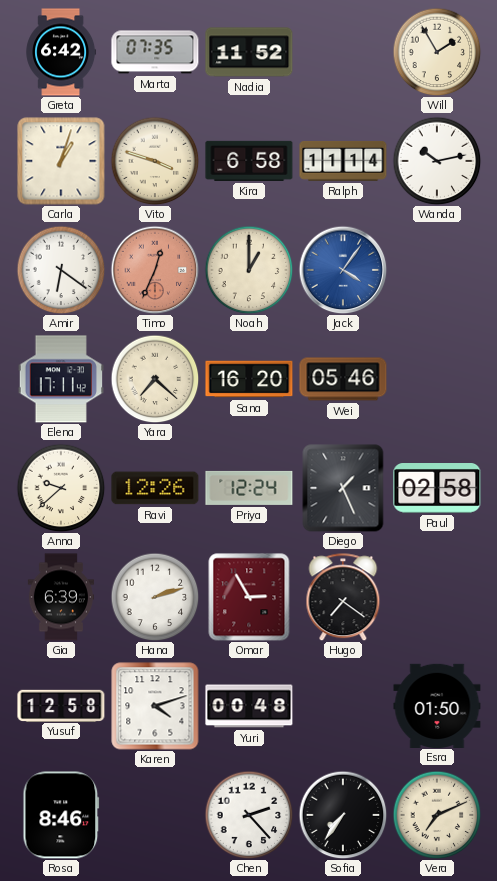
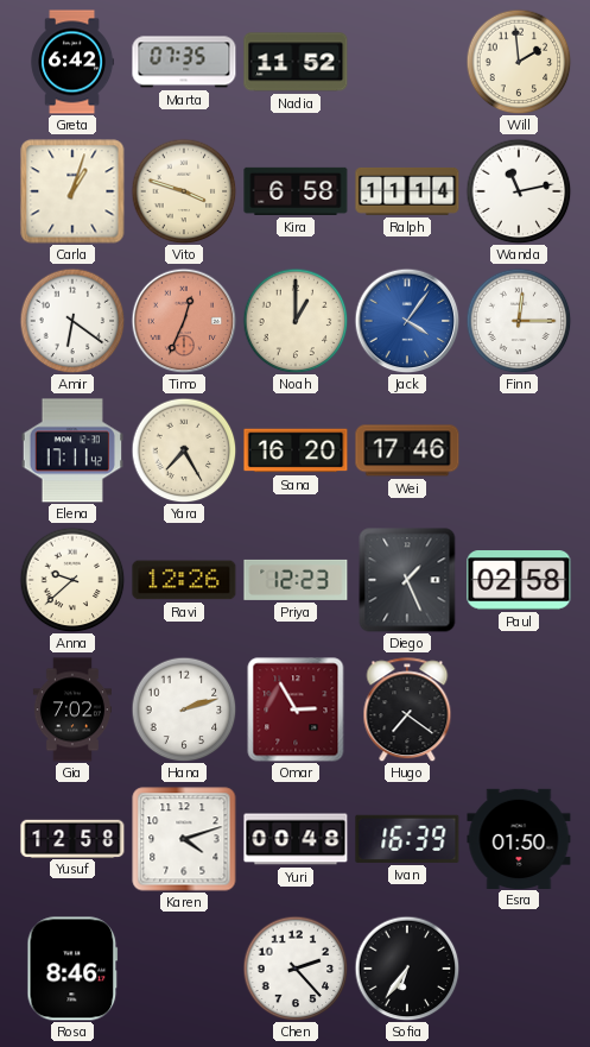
Will: 1:55 -> 1:59 (519, 62)
Wanda: 10:13 -> 11:13 (519, 191)
Finn: none -> 12:15 (519, 321)
Yara: 7:22 -> 7:25 (184, 450)
Wei: 05:46 -> 17:46 (407, 450)
Priya: 12:24 -> 12:23 (296, 580)
Gia: 6:39 -> 7:02 (71, 709)
Ivan: none -> 16:39 (407, 839)
Sofia: 7:36 -> 6:36 (407, 969)
Vera: 7:11 -> none (437, 815)
